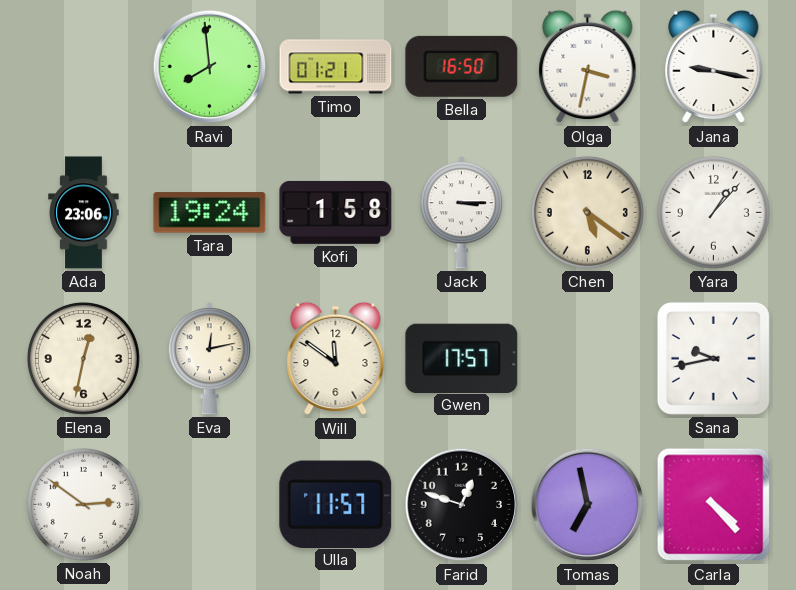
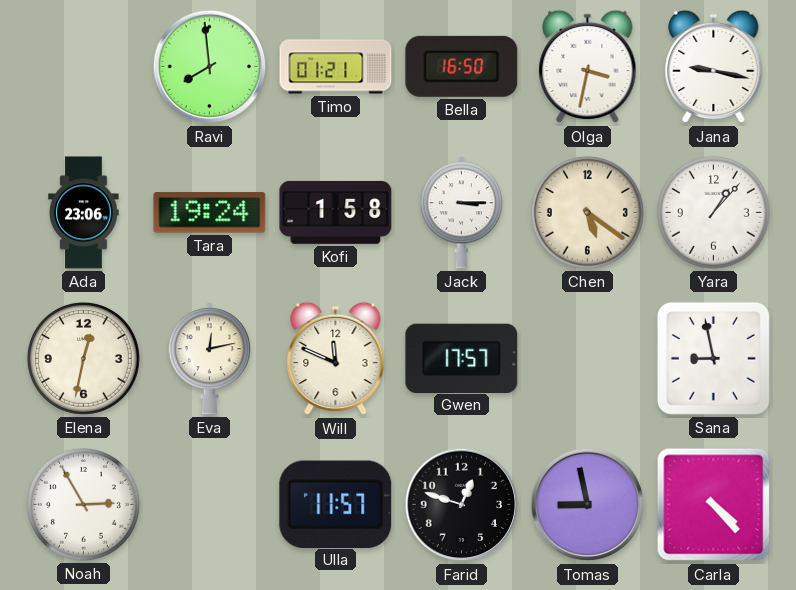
Will: 11:51 -> 11:49 (336, 359)
Sana: 9:43 -> 8:58 (713, 358)
Noah: 2:51 -> 2:55 (83, 504)
Tomas: 6:58 -> 8:58 (588, 505)
